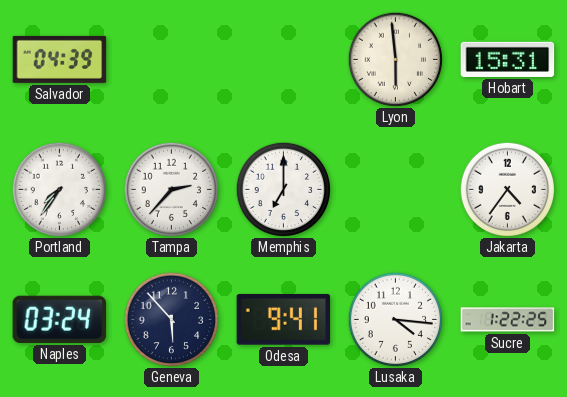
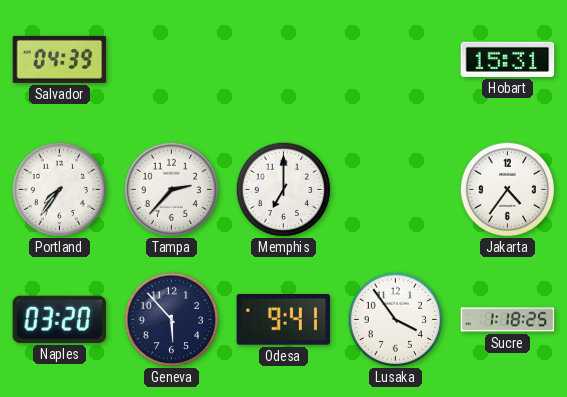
Lyon: 5:59 -> none (395, 59)
Naples: 03:24 -> 03:20 (60, 319)
Lusaka: 4:16 -> 3:54 (395, 319)
Sucre: 1:22 -> 1:18 (508, 320)
